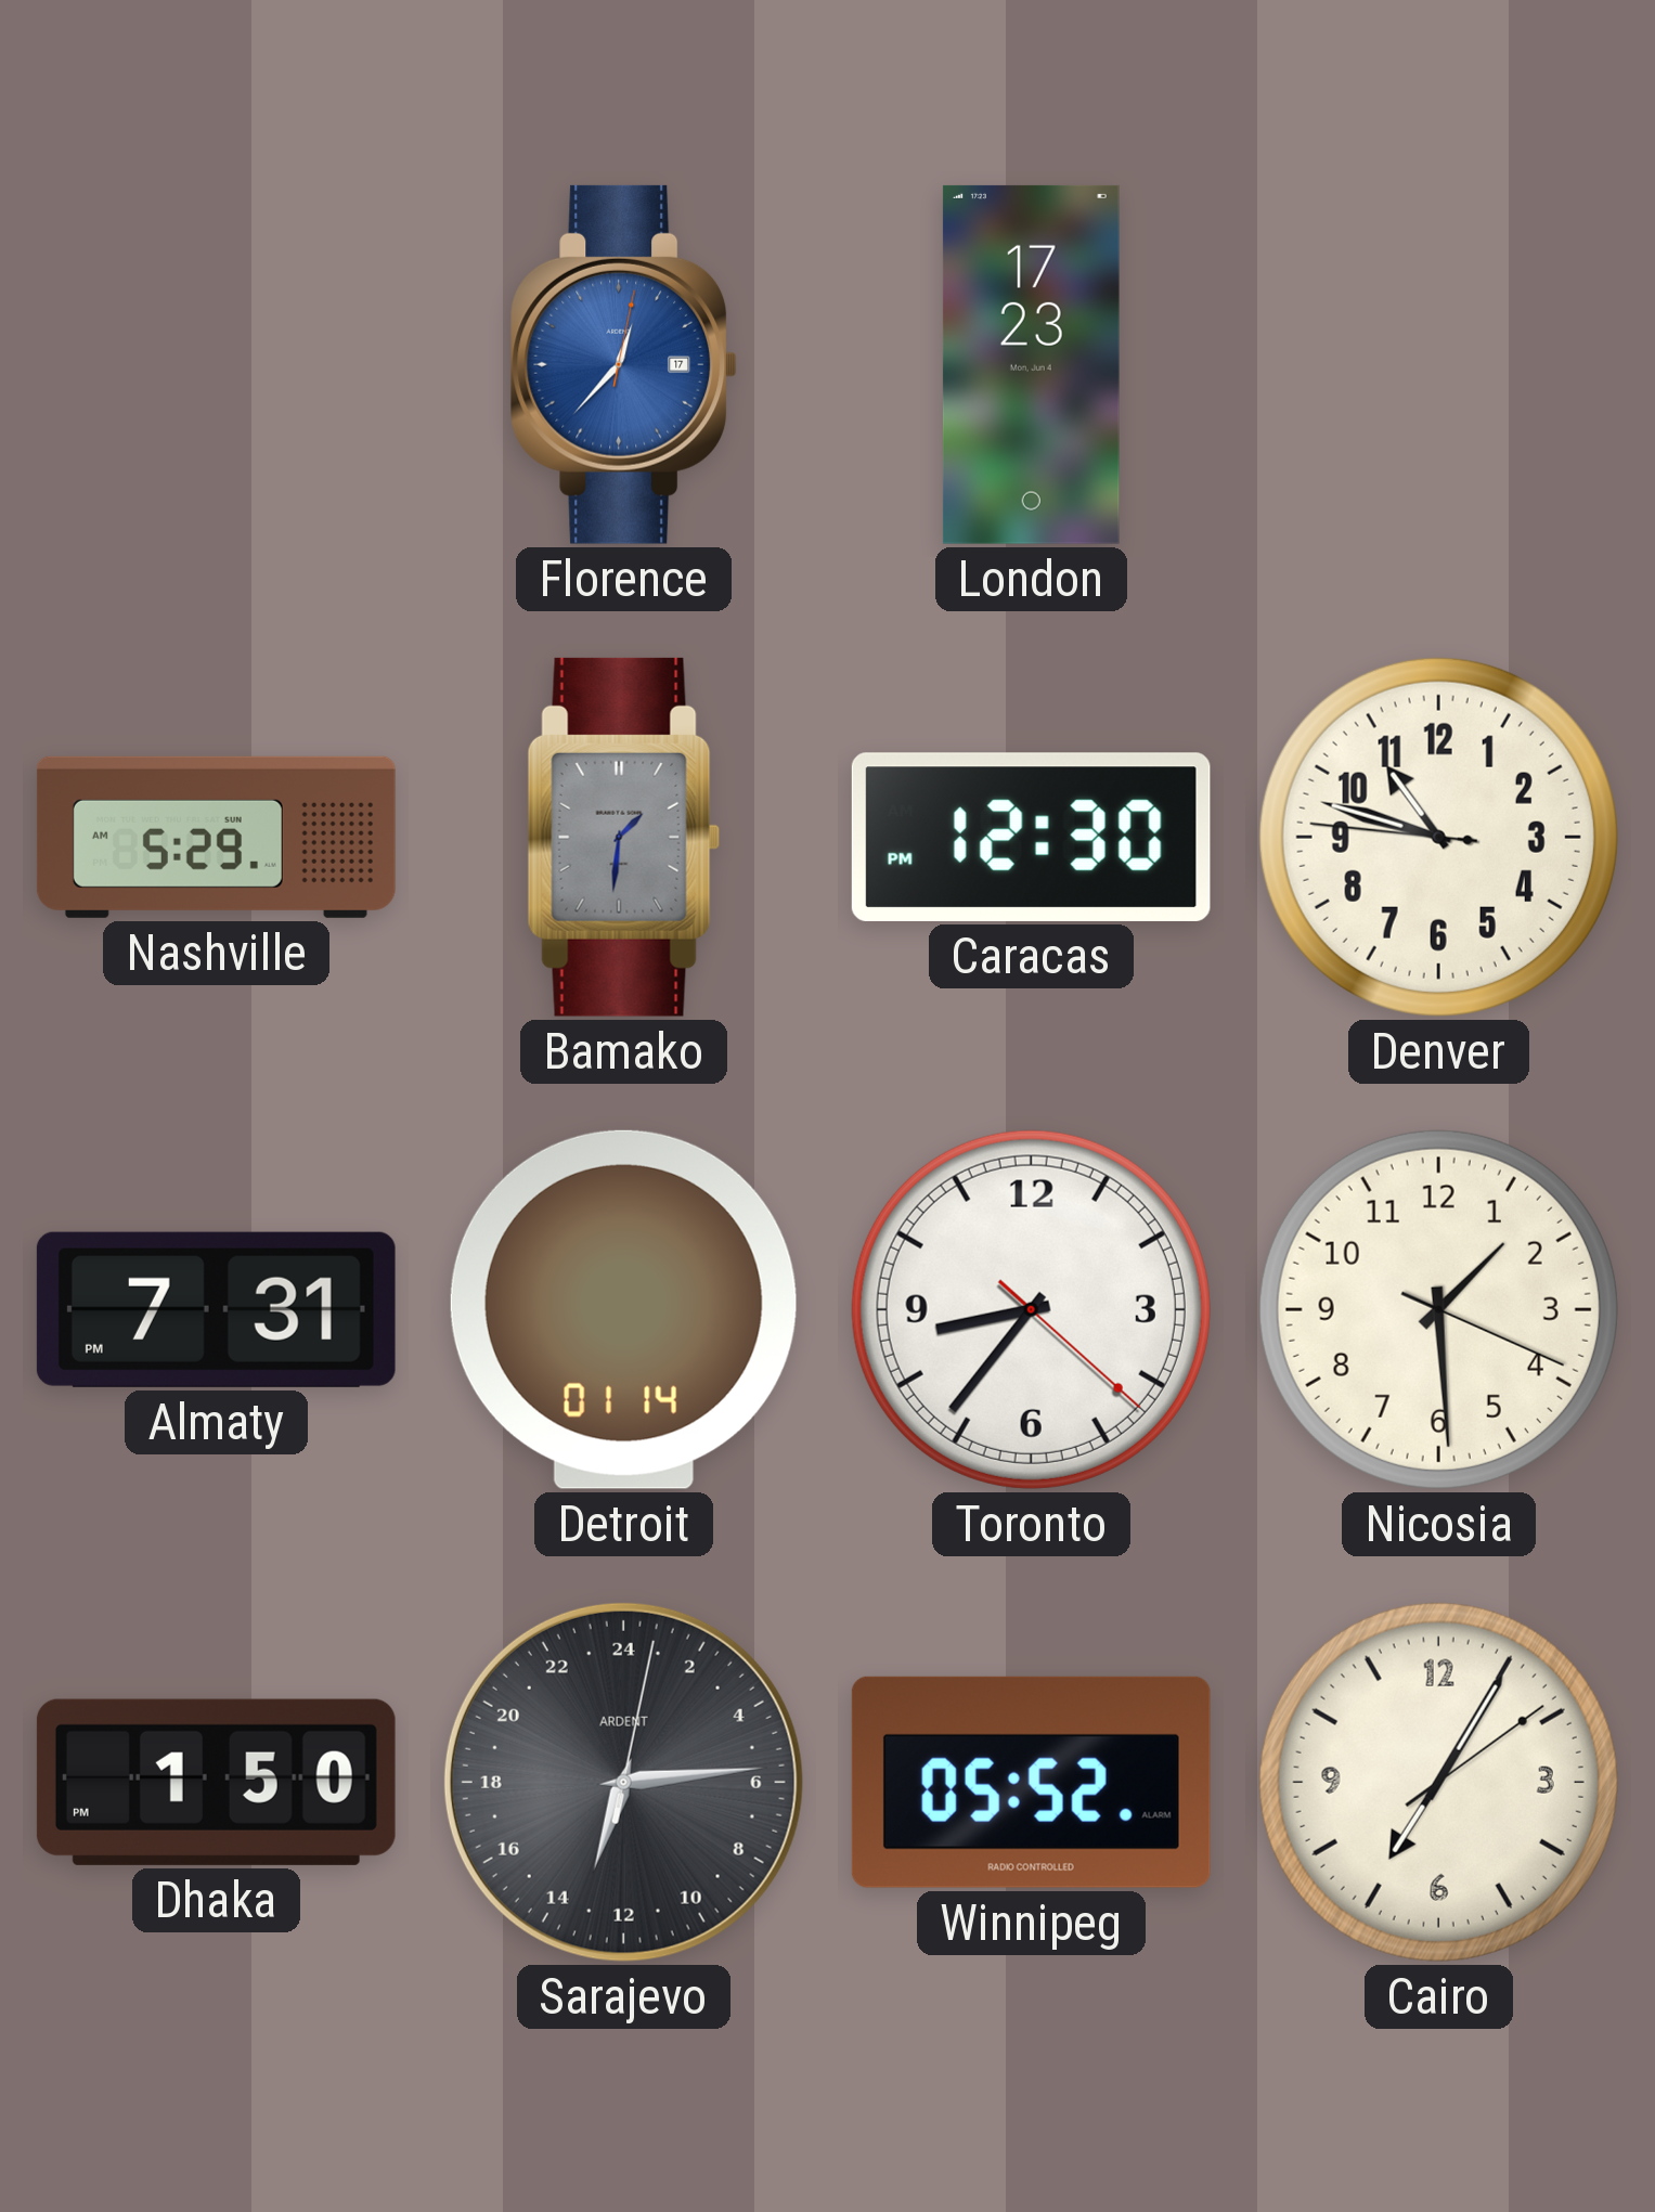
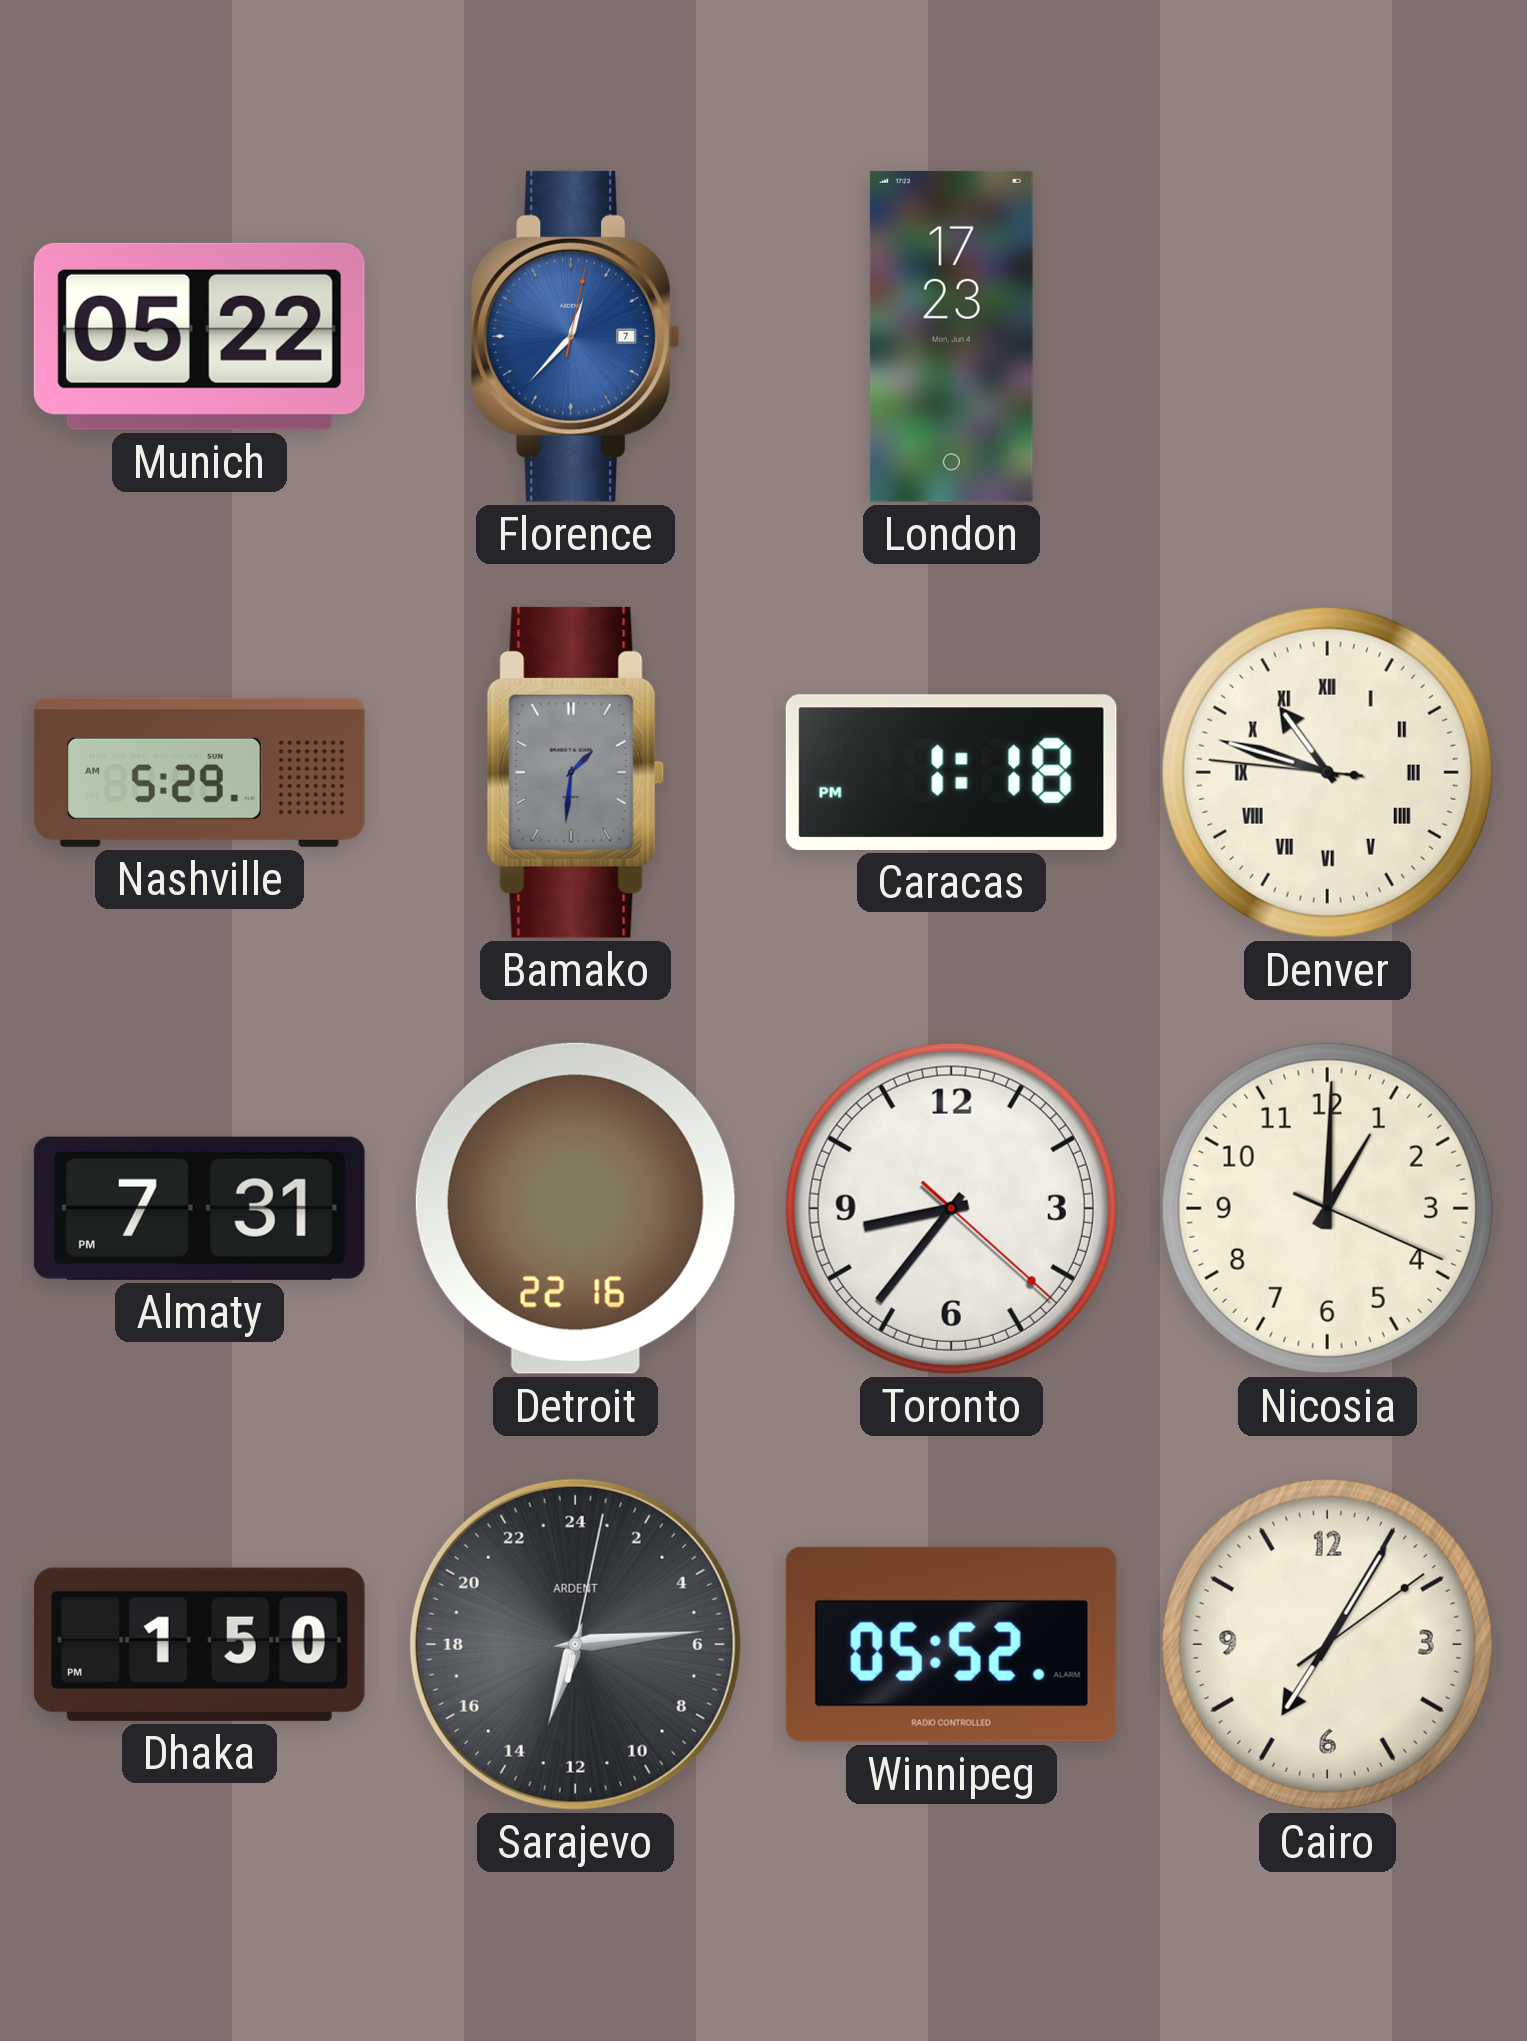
Munich: none -> 05:22 (199, 336)
Florence date: 17 -> 7 (576, 336)
Caracas: 12:30 -> 1:18 (951, 772)
Denver numerals: Arabic -> Roman (1327, 772)
Detroit: 01:14 -> 22:16 (575, 1208)
Nicosia: 1:29 -> 1:00 (1327, 1208)
